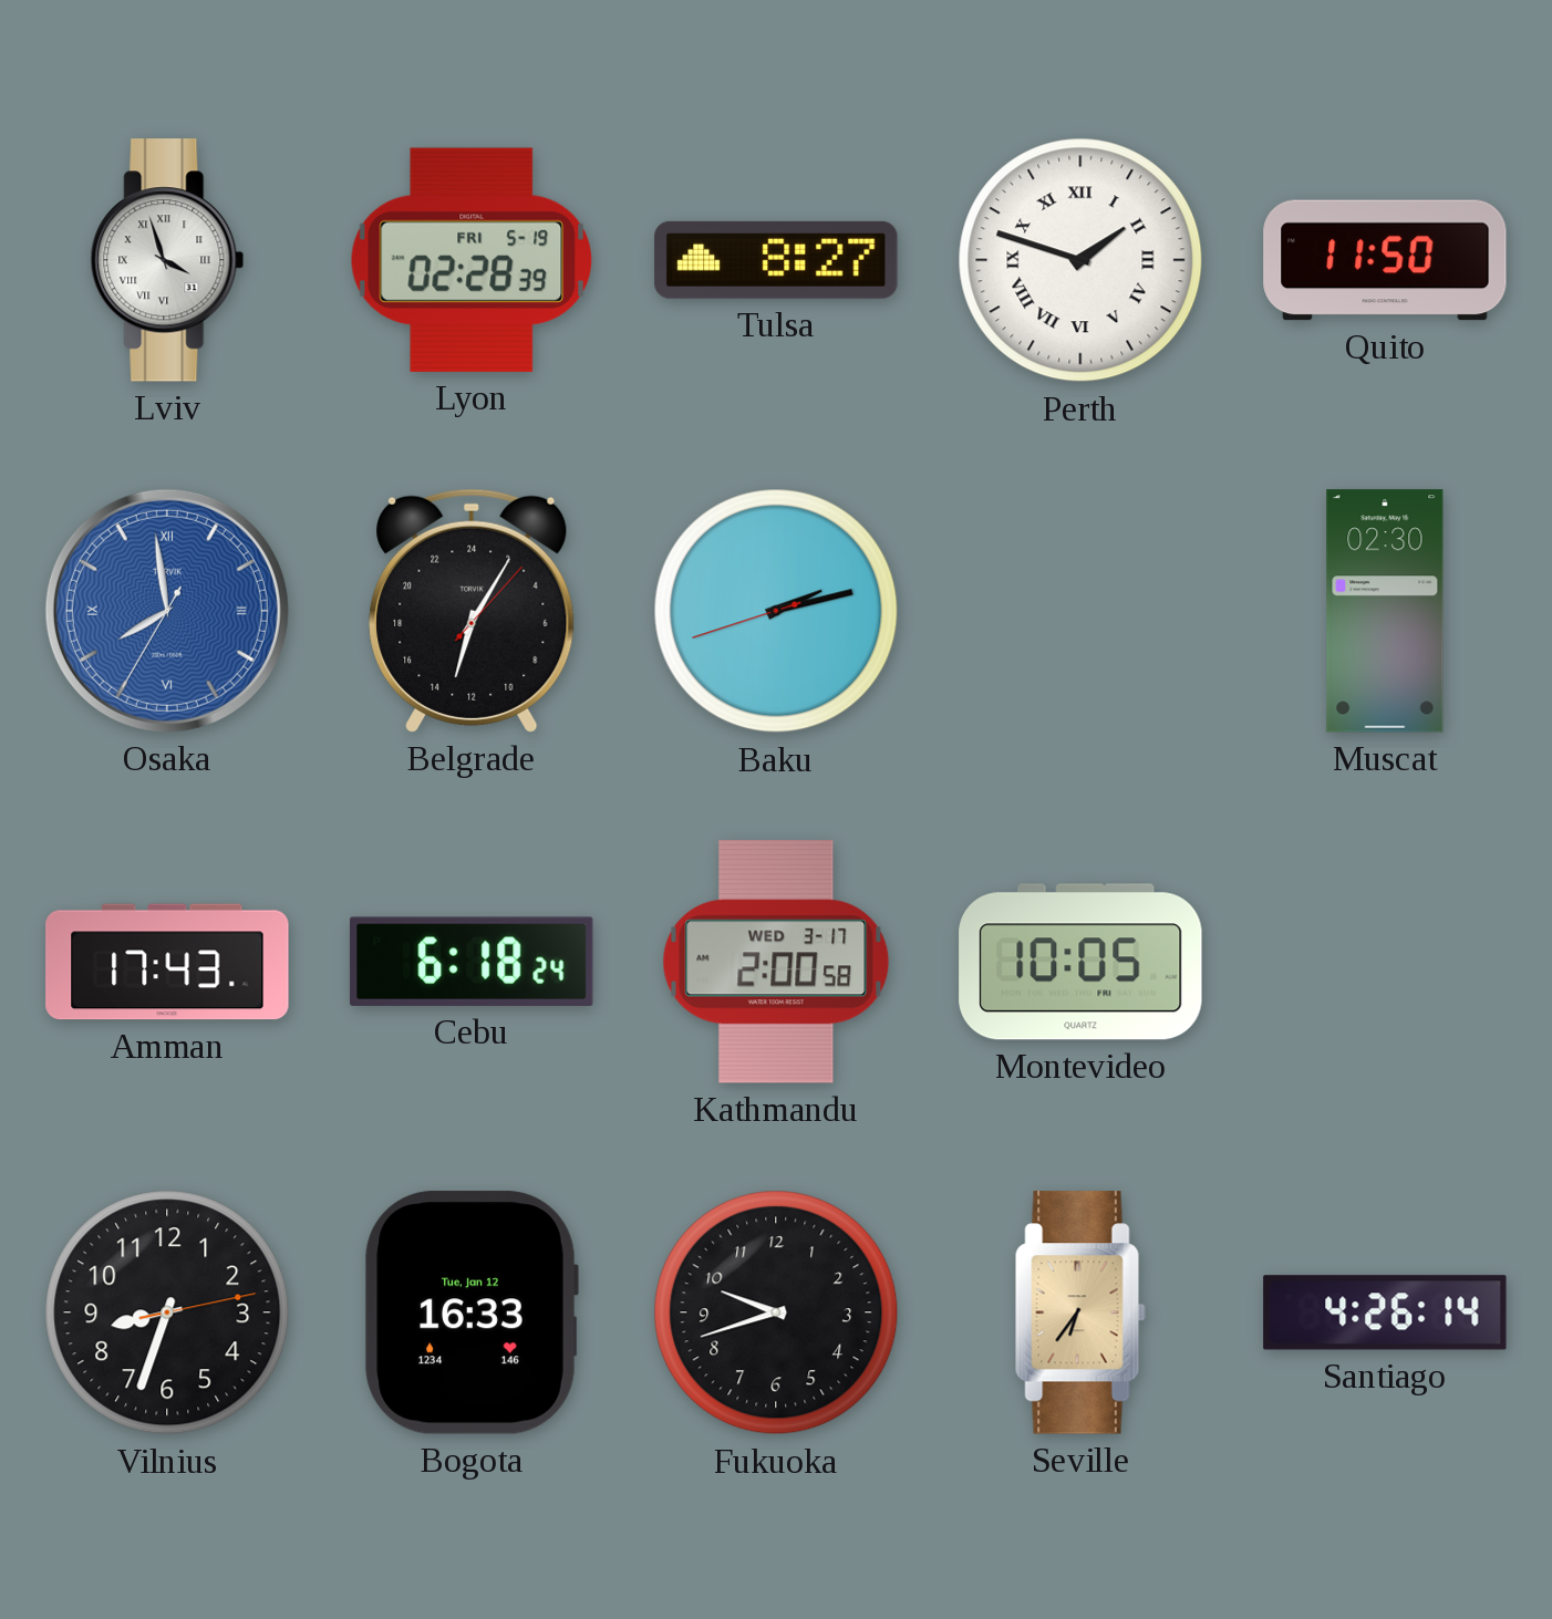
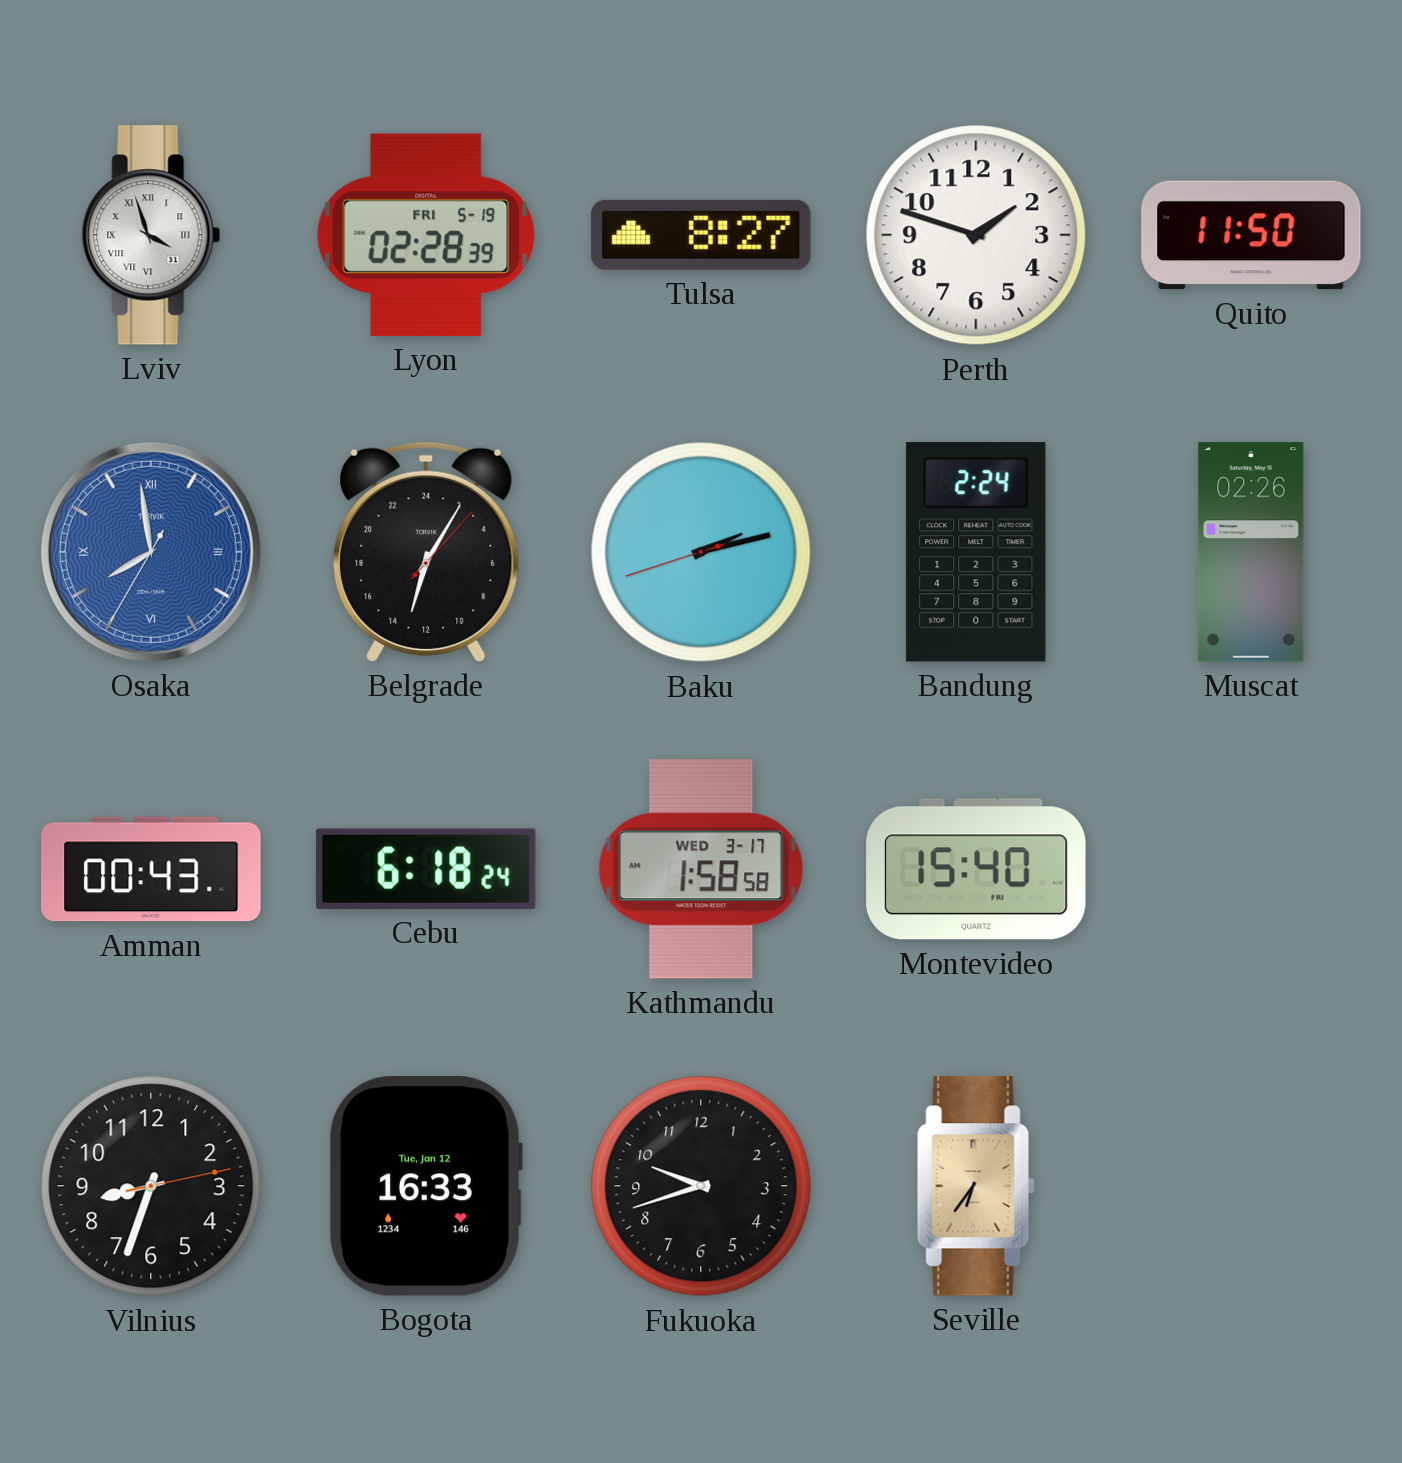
Perth numerals: Roman -> Arabic (976, 235)
Bandung: none -> 2:24 (976, 552)
Muscat: 02:30 -> 02:26 (1251, 552)
Amman: 17:43 -> 00:43 (151, 869)
Kathmandu: 2:00 -> 1:58 (701, 869)
Montevideo: 10:05 -> 15:40 (976, 869)
Santiago: 4:26 -> none (1385, 1312)
